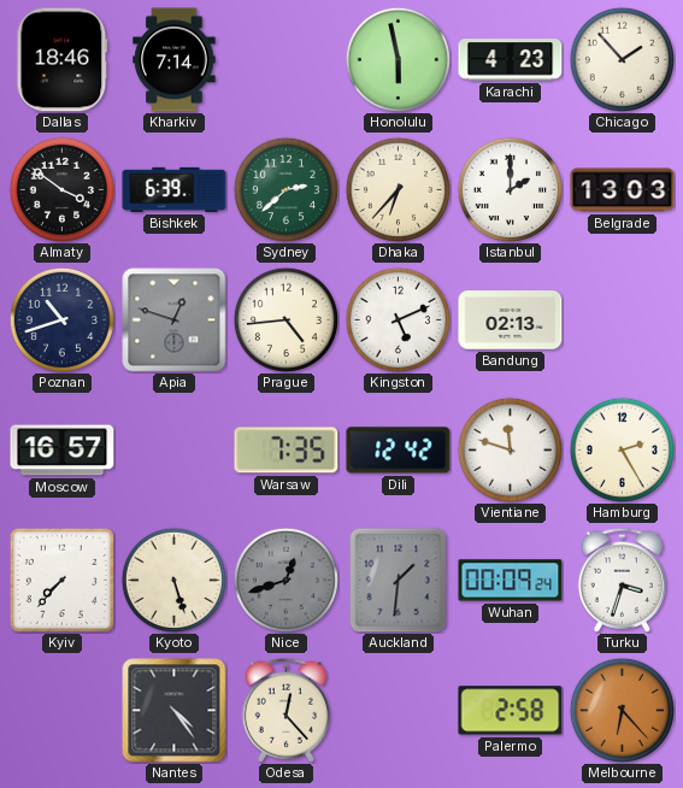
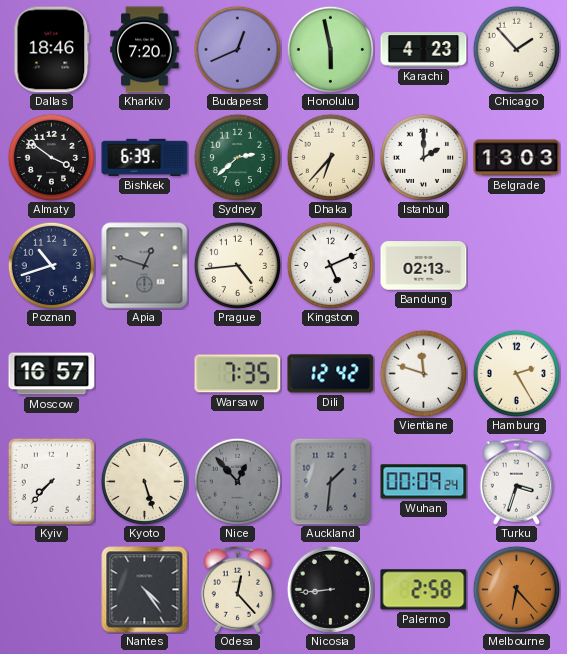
Kharkiv: 7:14 -> 7:20 (145, 50)
Budapest: none -> 12:41 (237, 49)
Nice: 12:42 -> 12:53 (237, 481)
Nicosia: none -> 8:44 (330, 589)
